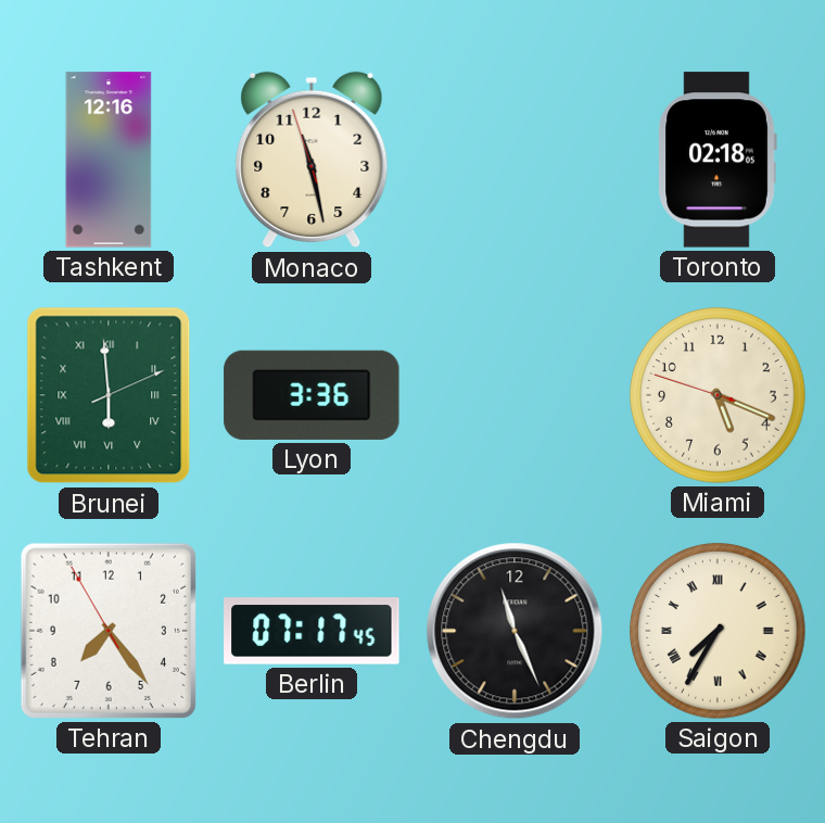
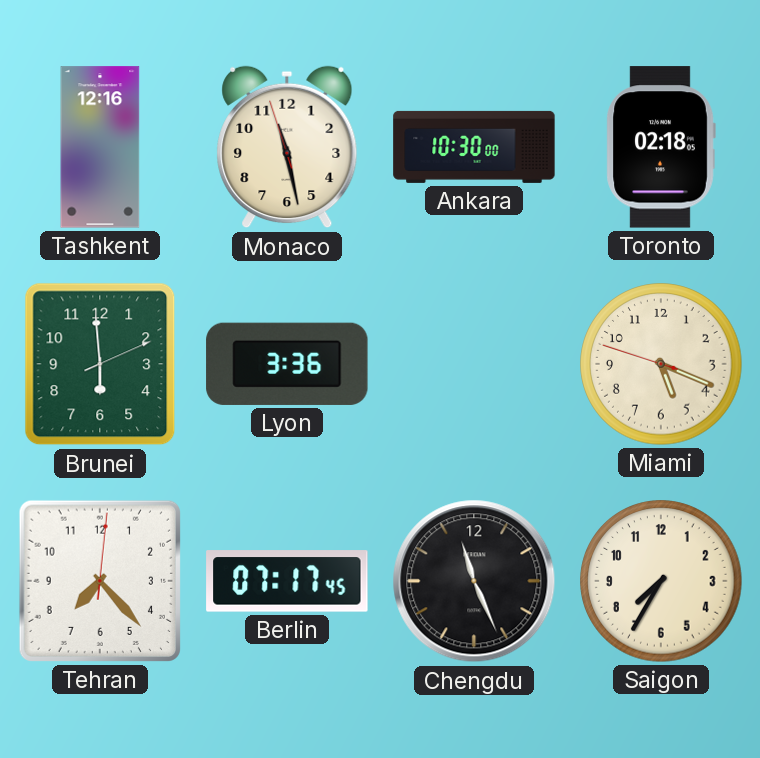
Ankara: none -> 10:30 (474, 147)
Brunei numerals: Roman -> Arabic (100, 364)
Tehran: 7:23:55 -> 7:23:01 (100, 581)
Saigon numerals: Roman -> Arabic (661, 581)
